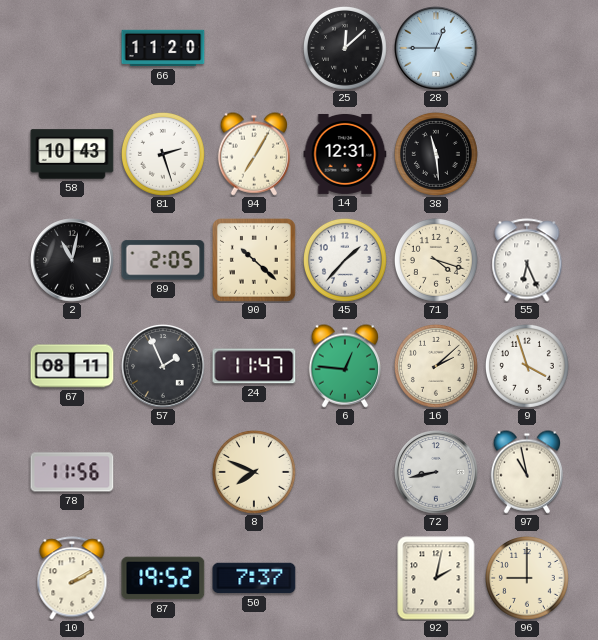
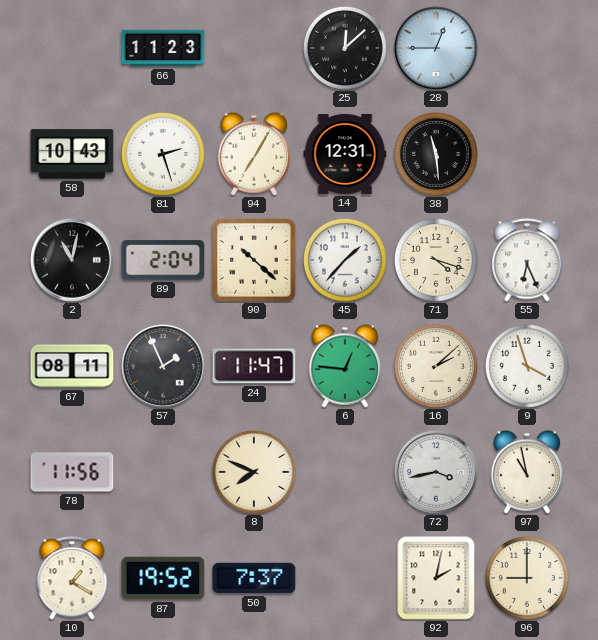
66: 11:20 -> 11:23 (163, 48)
89: 2:05 -> 2:04 (163, 260)
72: 8:43 -> 3:43 (436, 472)
10: 2:10 -> 1:20 (72, 578)
